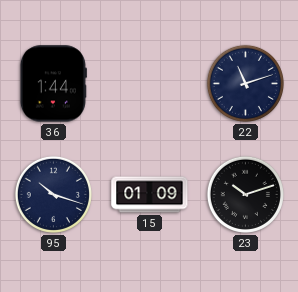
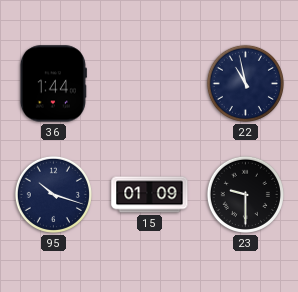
22: 11:12 -> 10:58 (245, 83)
23: 10:12 -> 9:30 (245, 194)
